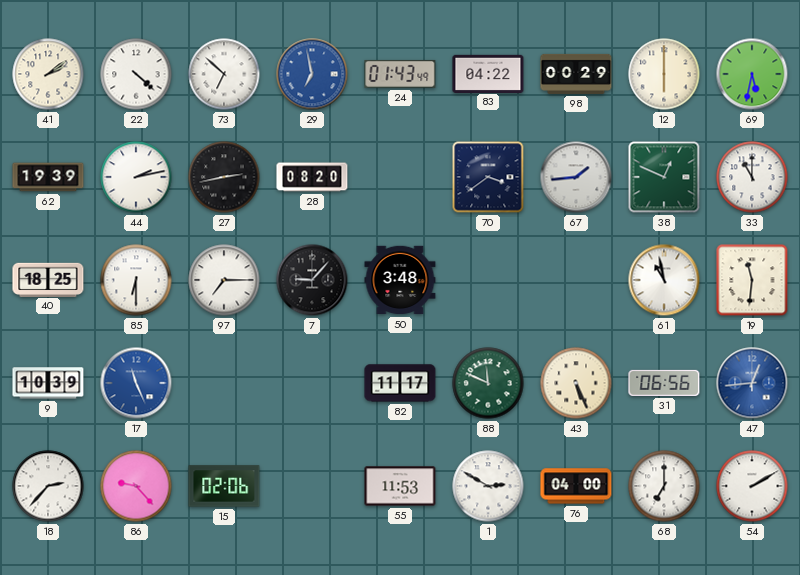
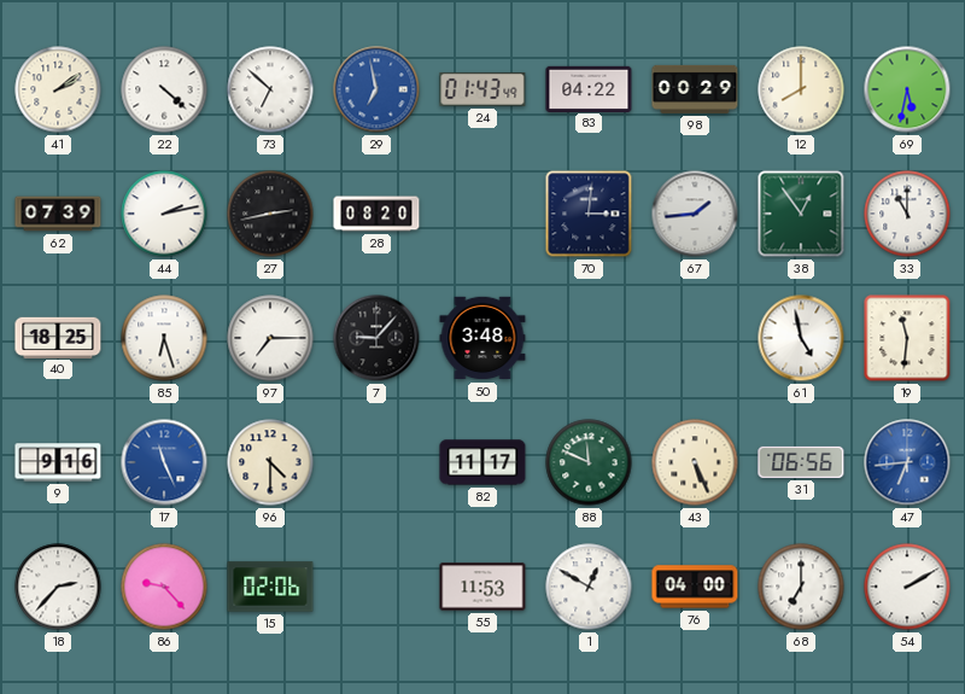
12: 6:00 -> 8:00 (801, 89)
62: 19:39 -> 07:39 (58, 214)
70: 3:39 -> 3:01 (589, 214)
38: 12:49 -> 12:54 (801, 214)
85: 6:30 -> 6:27 (164, 338)
61: 10:58 -> 4:58 (801, 338)
9: 10:39 -> 9:16 (58, 462)
96: none -> 4:30 (270, 462)
47: 12:44 -> 6:44 (907, 462)
1: 2:50 -> 12:50 (589, 587)
